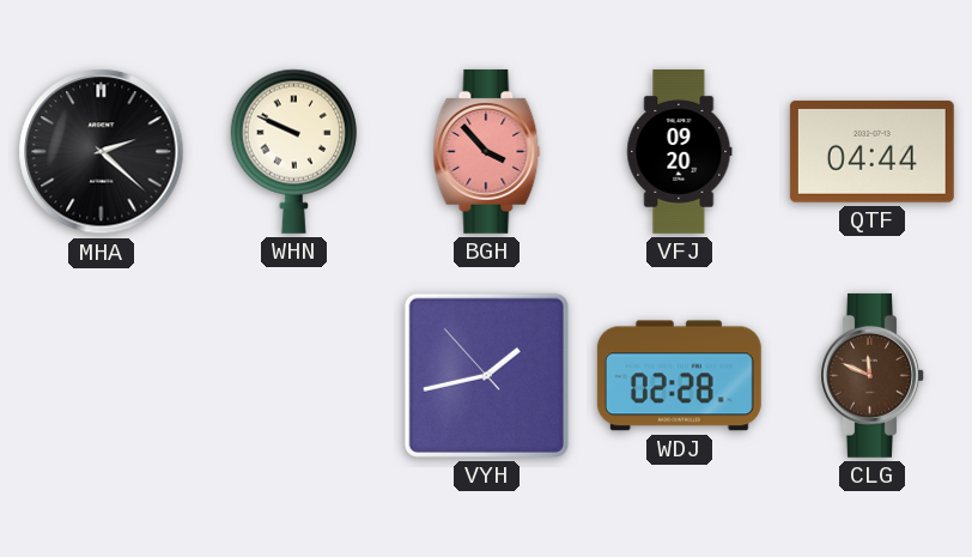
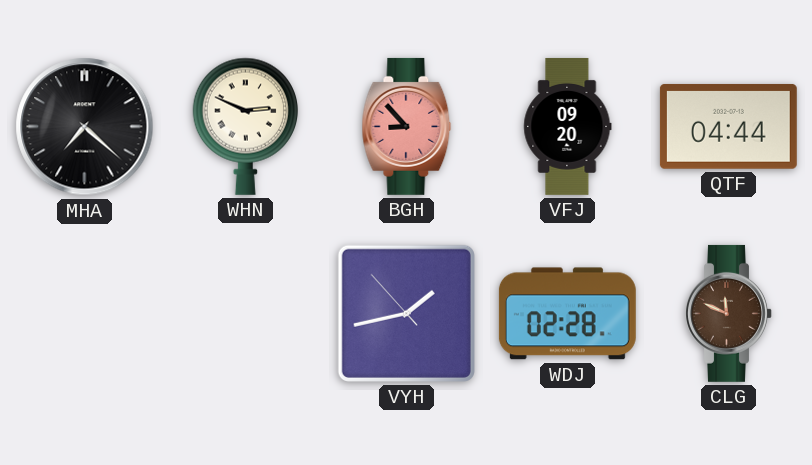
MHA: 2:22 -> 7:22 (85, 127)
WHN: 9:49 -> 2:49 (245, 126)
BGH: 3:53 -> 8:53 (407, 126)
